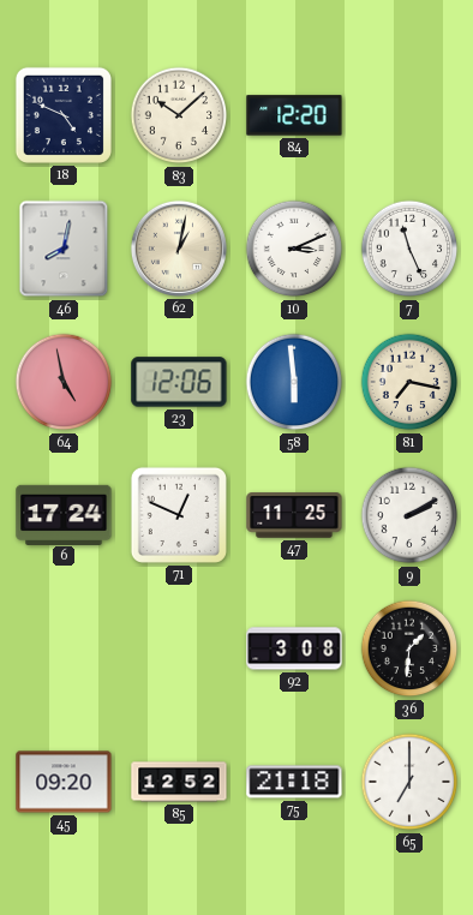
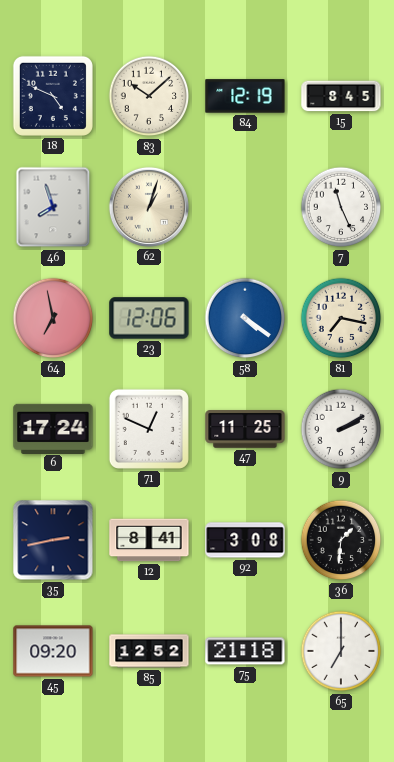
84: 12:20 -> 12:19 (245, 96)
15: none -> 8:45 (341, 96)
46: 8:02 -> 7:57 (53, 207)
62: 1:02 -> 1:03 (149, 207)
10: 3:11 -> none (294, 249)
64: 4:58 -> 6:58 (53, 318)
58: 5:59 -> 4:21 (245, 318)
35: none -> 2:43 (53, 540)
12: none -> 8:41 (149, 540)
